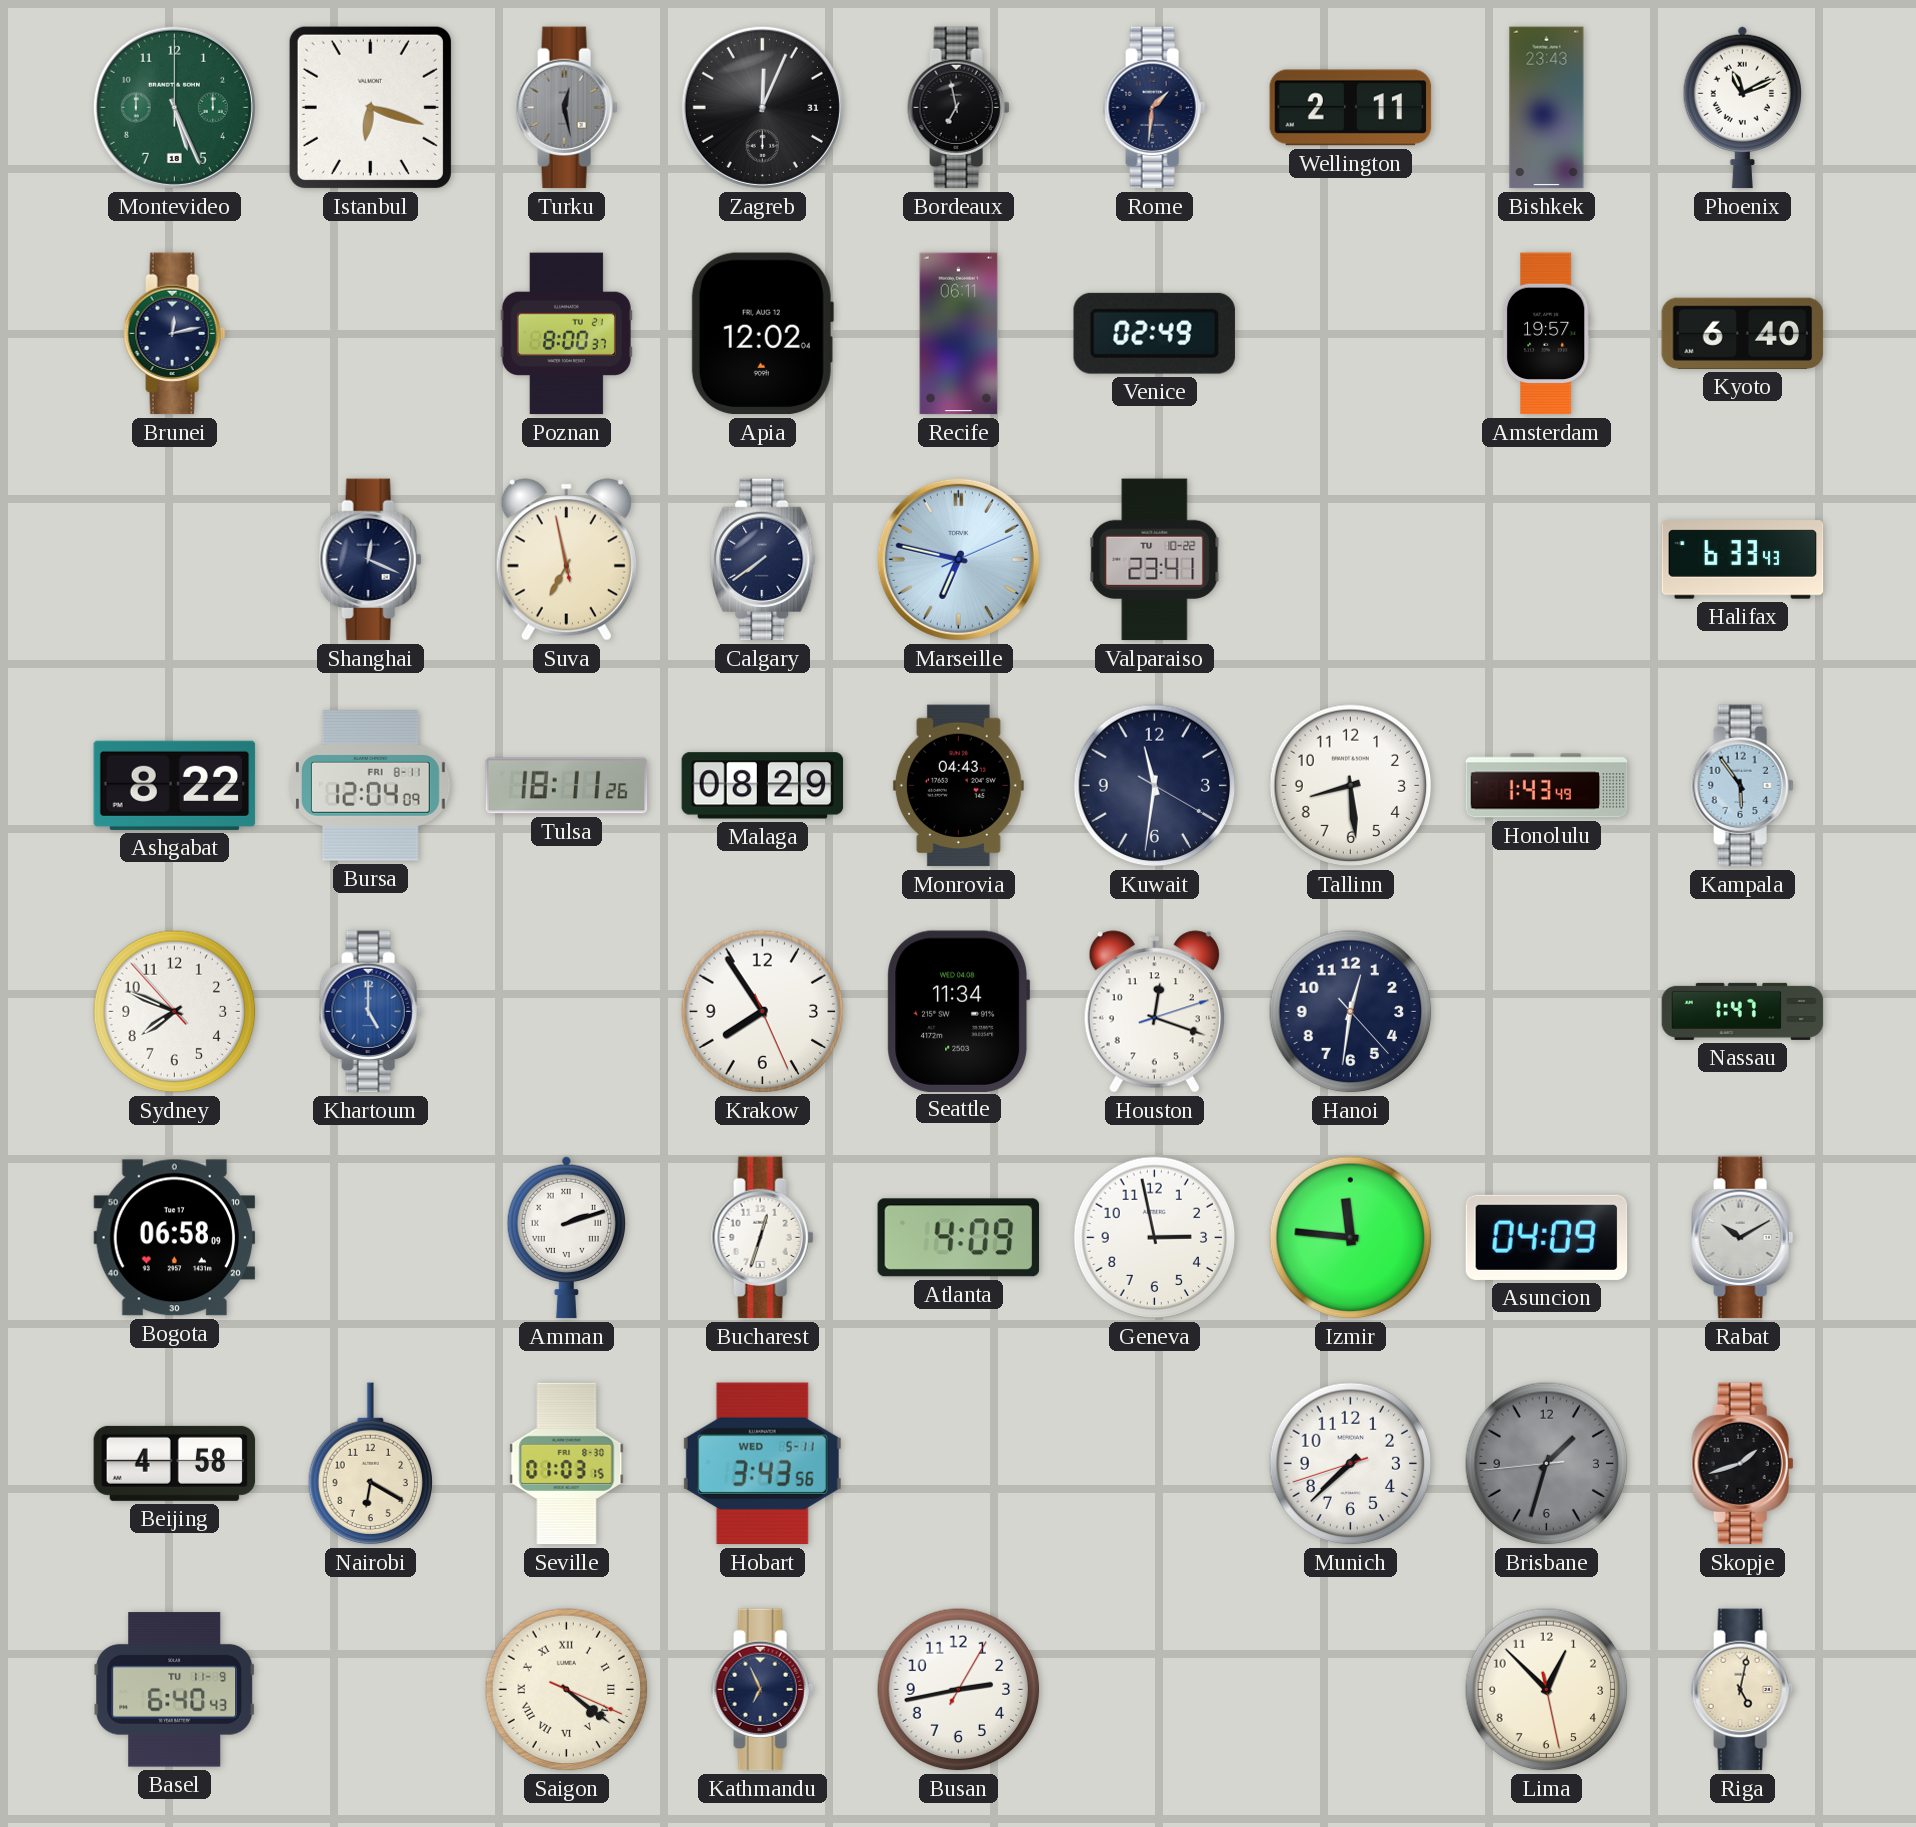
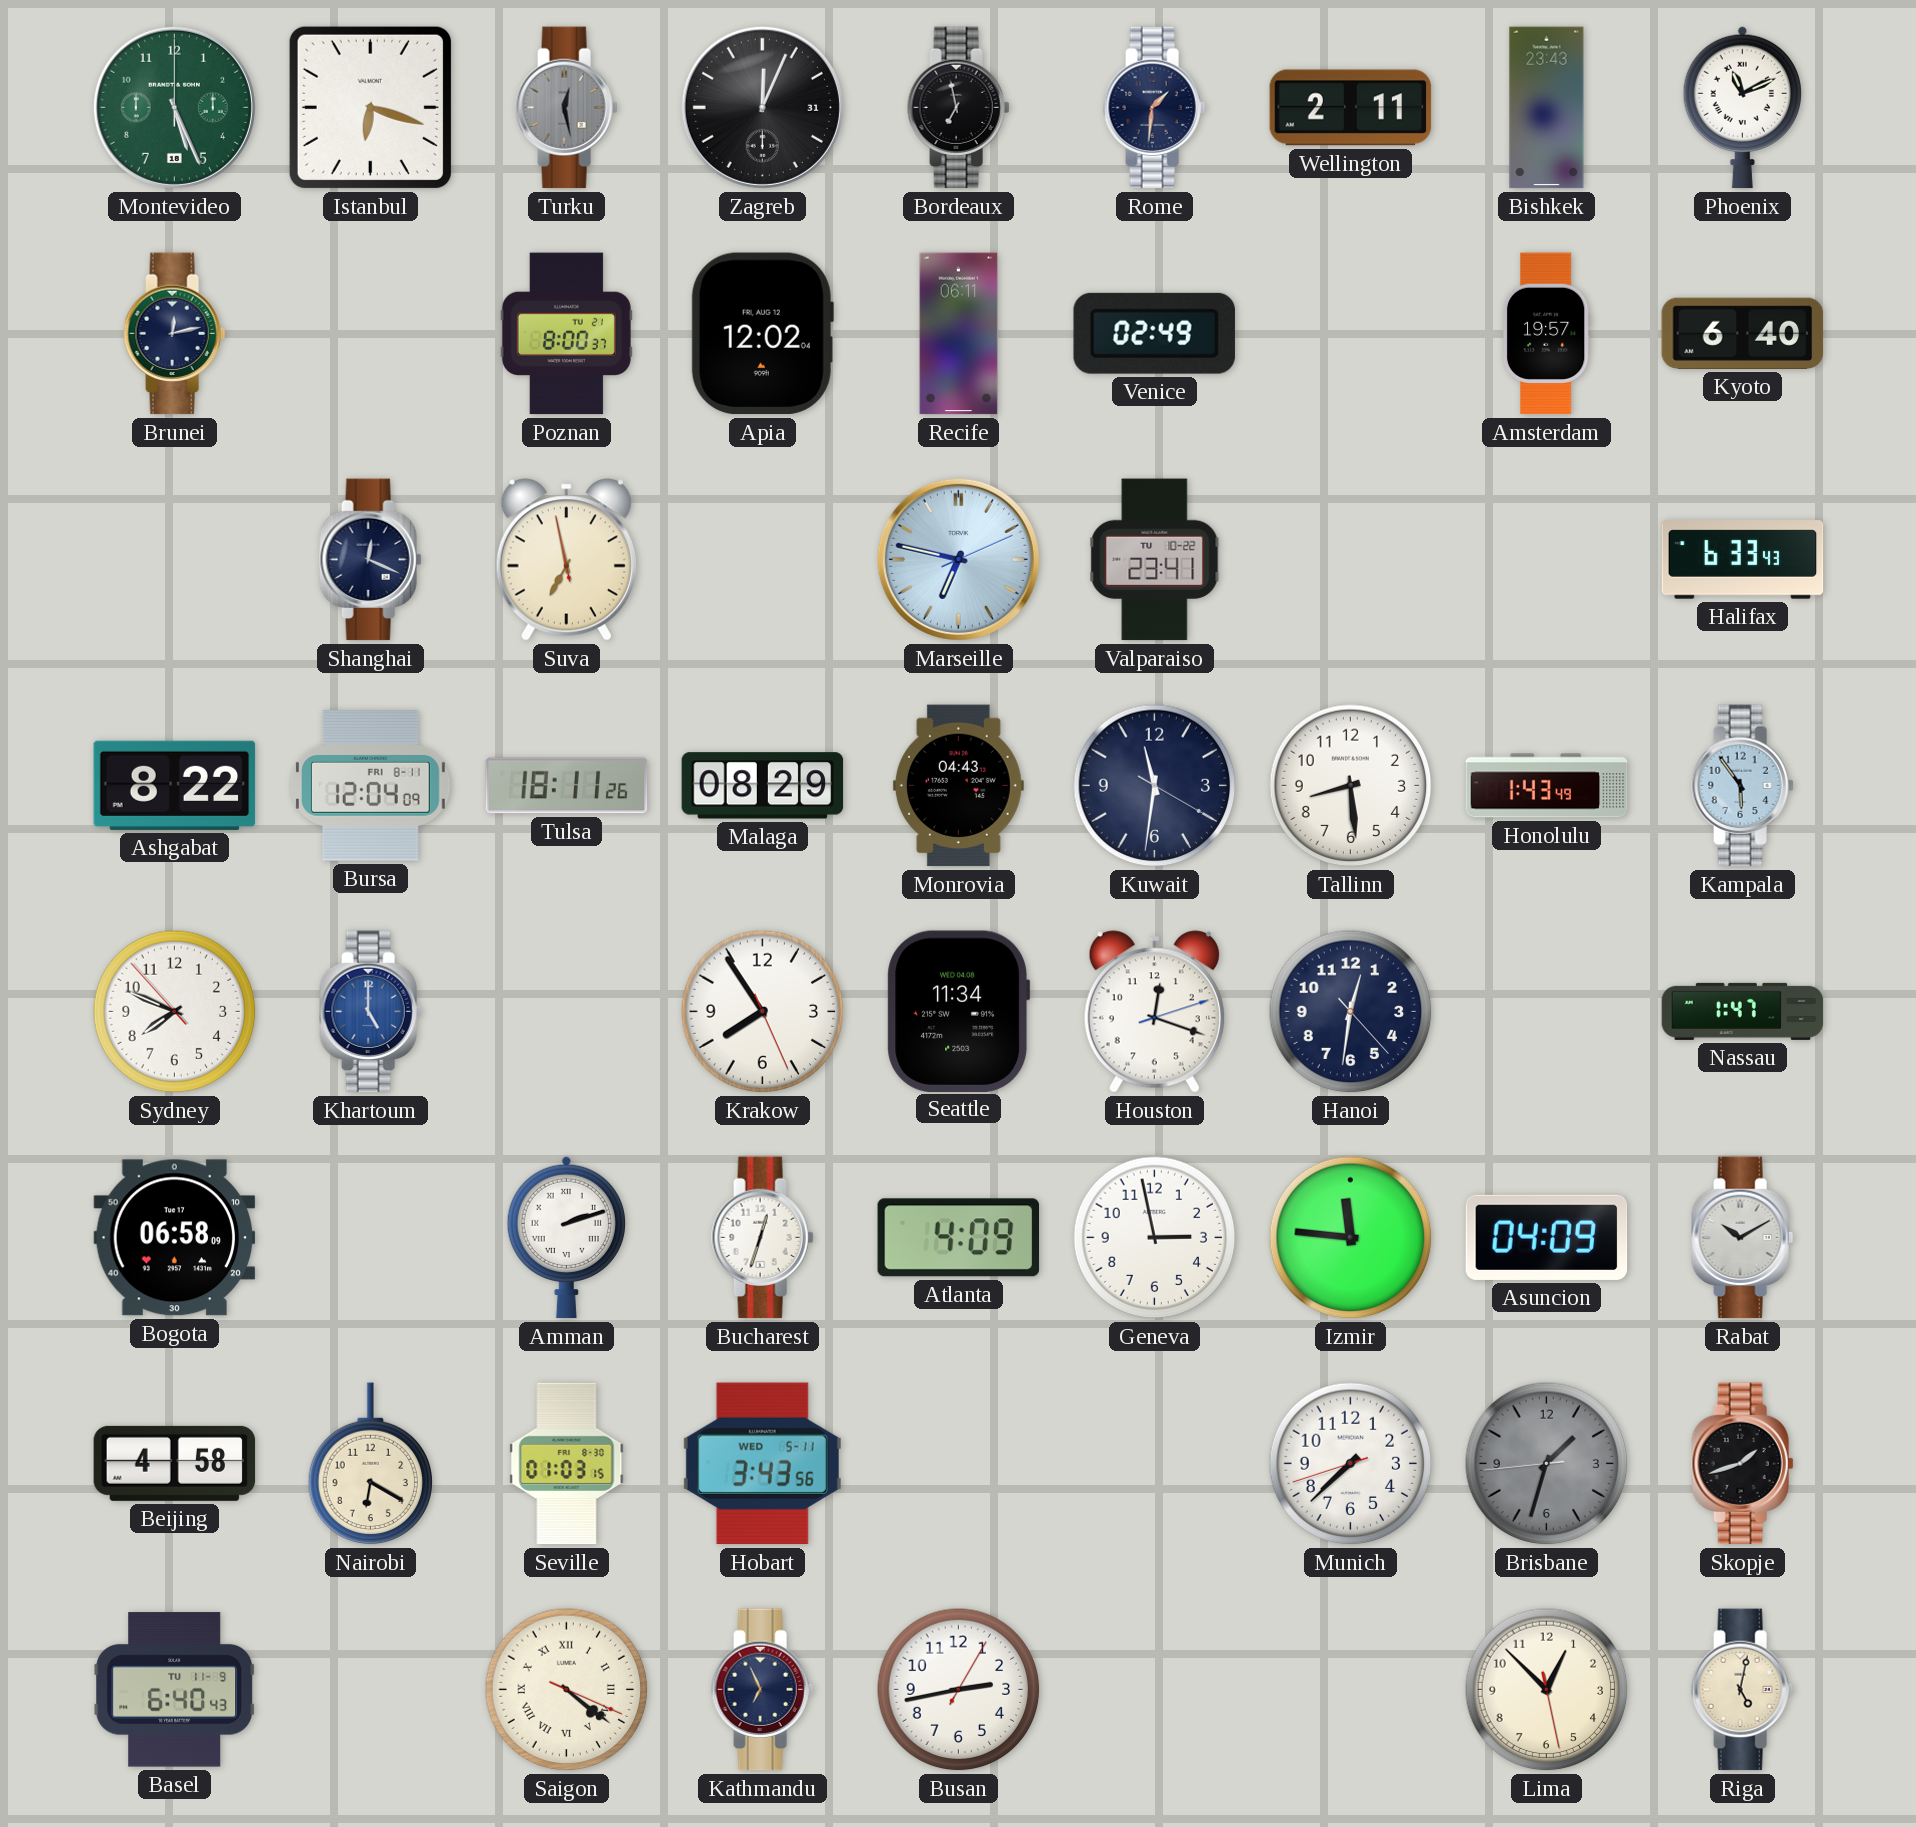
Calgary: 7:39 -> none (763, 560)
